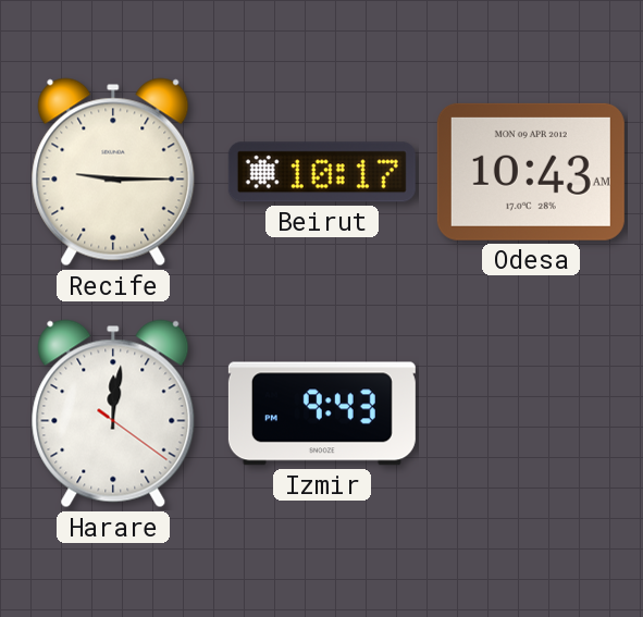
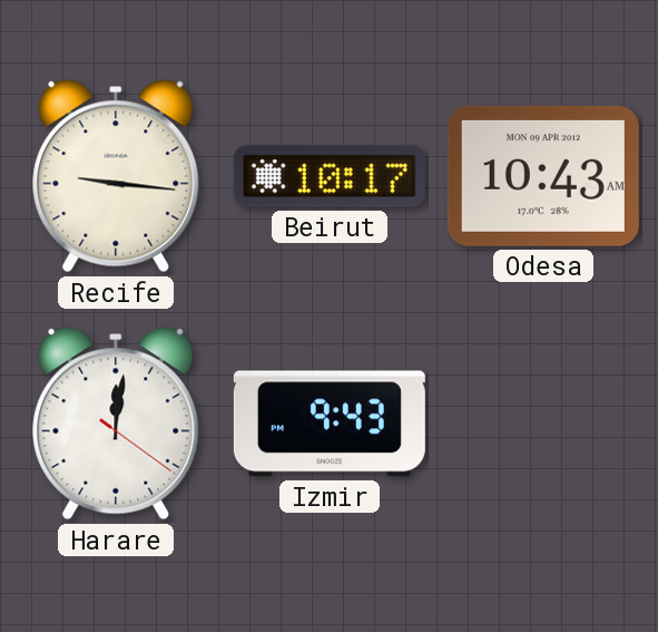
Recife: 9:15 -> 9:16 (116, 176)
